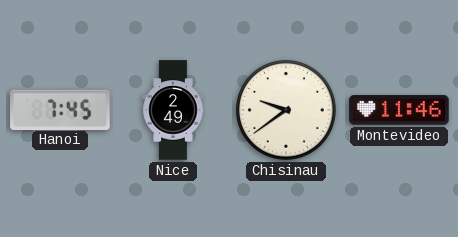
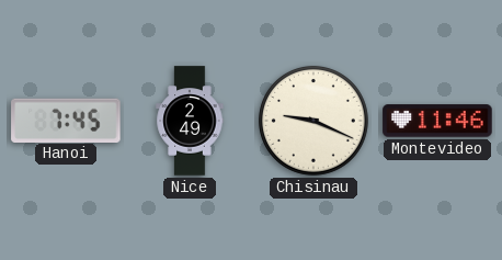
Chisinau: 9:39 -> 9:19 (313, 121)
